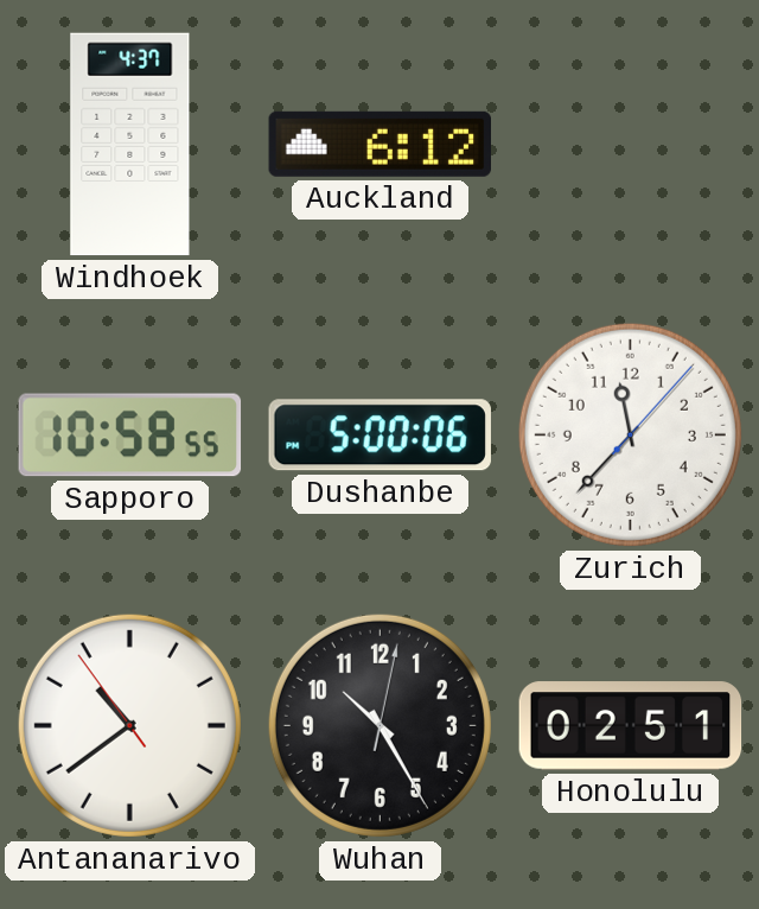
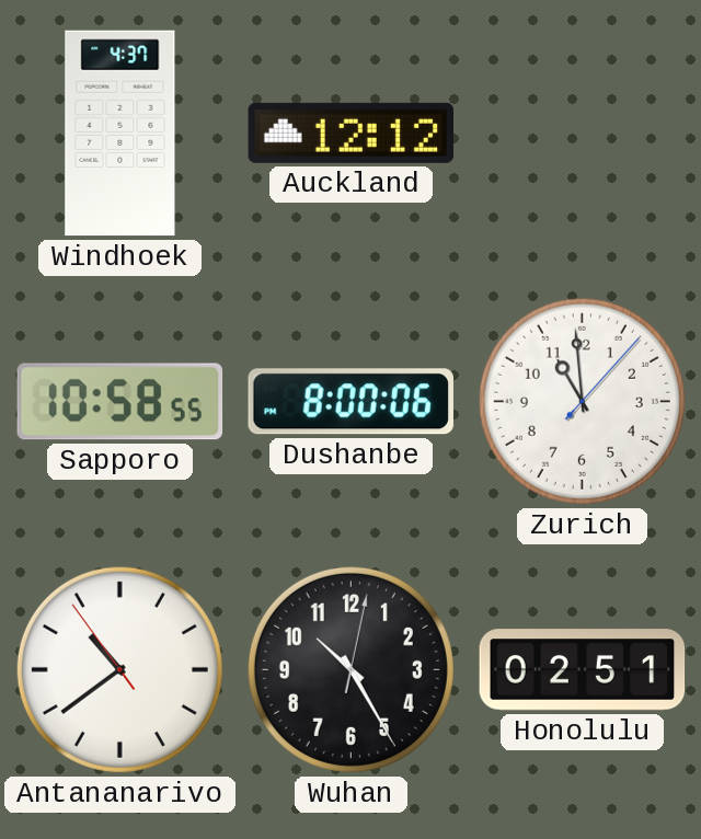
Auckland: 6:12 -> 12:12 (350, 133)
Dushanbe: 5:00 -> 8:00 (350, 402)
Zurich: 11:37 -> 10:59 (582, 401)
